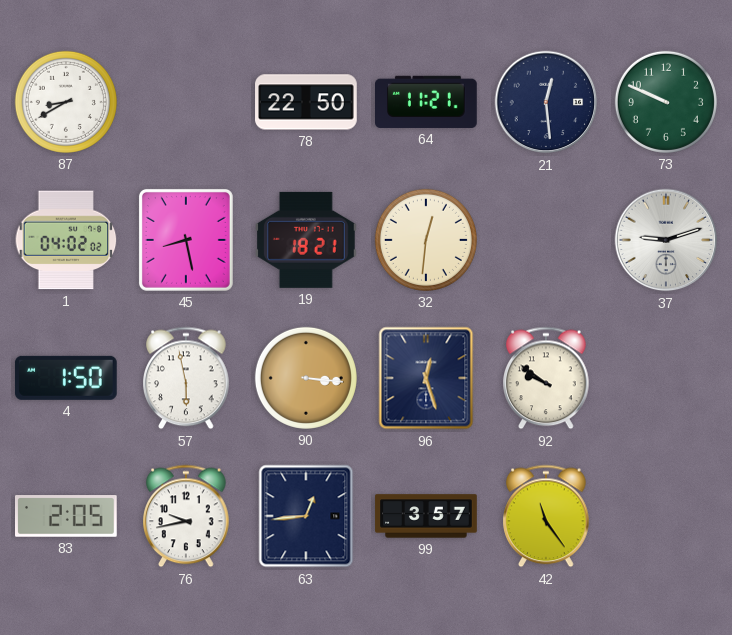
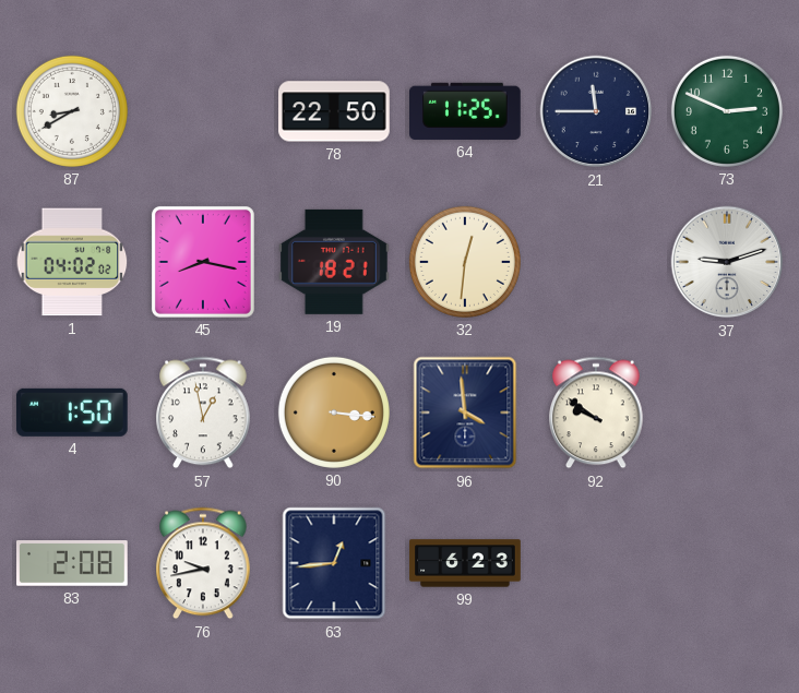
64: 11:21 -> 11:25 (466, 111)
21: 12:29 -> 11:45 (596, 111)
73: 9:49 -> 2:49 (727, 111)
45: 8:28 -> 8:17 (203, 262)
57: 5:58 -> 12:58 (204, 413)
96: 12:27 -> 3:59 (465, 413)
83: 2:05 -> 2:08 (73, 563)
99: 3:57 -> 6:23 (465, 563)
42: 11:24 -> none (547, 516)
